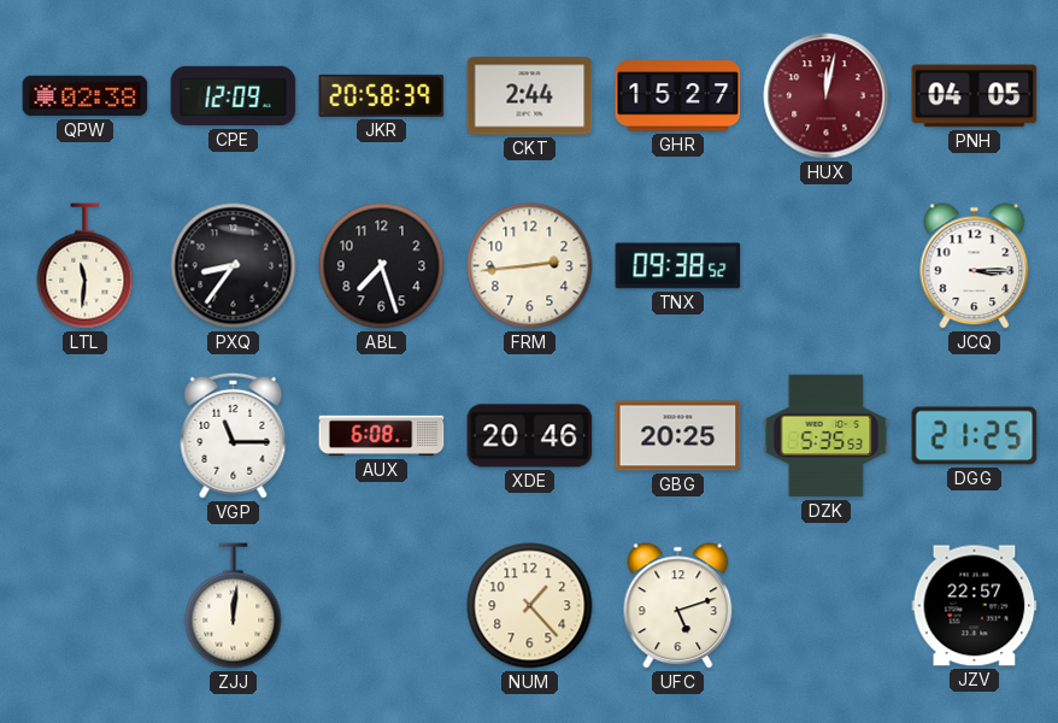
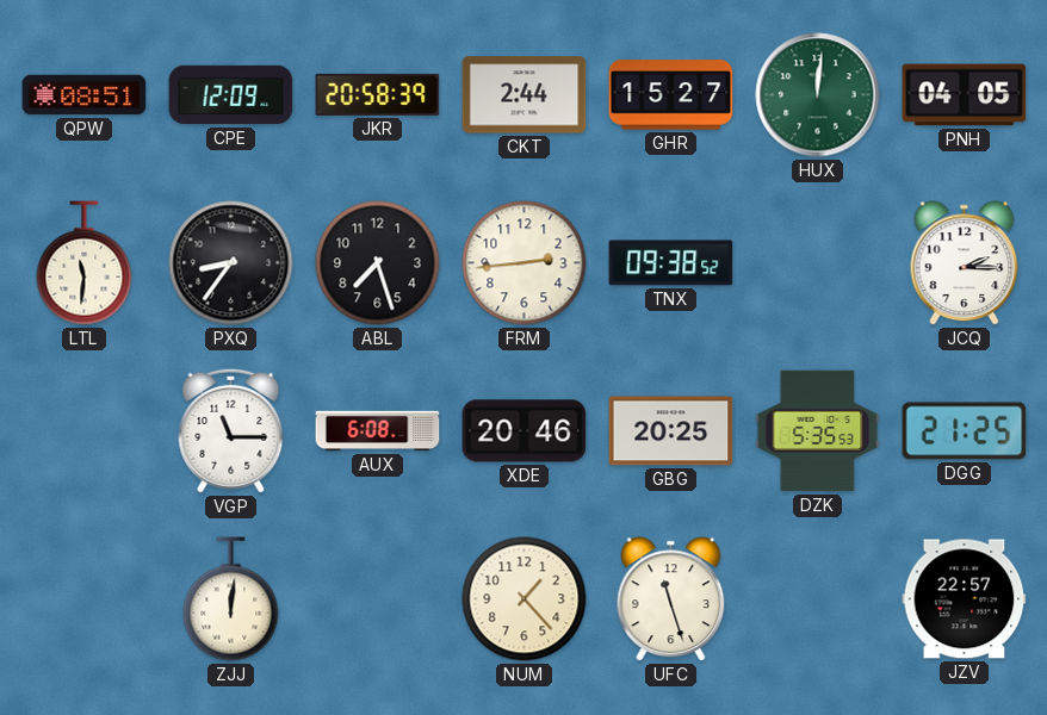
QPW: 02:38 -> 08:51 (85, 95)
HUX: 12:02 -> 12:01 (818, 95)
HUX dial: burgundy -> green (818, 95)
JCQ: 3:15 -> 2:15 (965, 263)
UFC: 5:12 -> 11:27 (671, 599)
